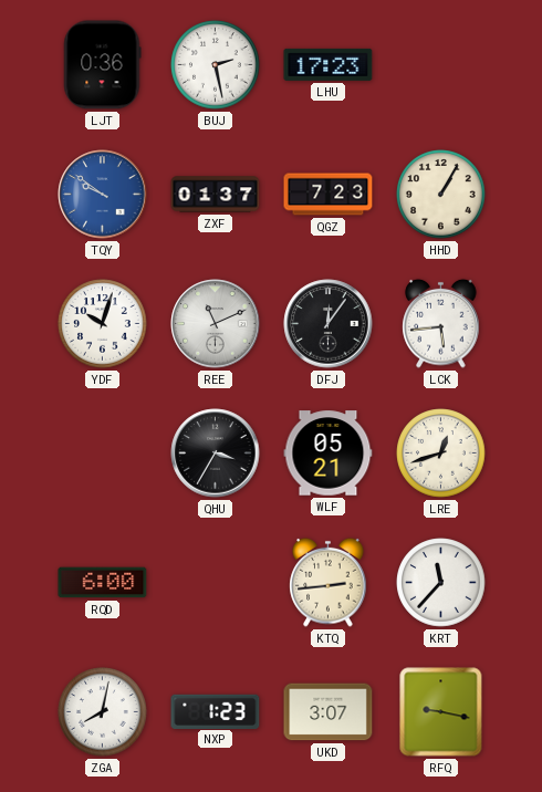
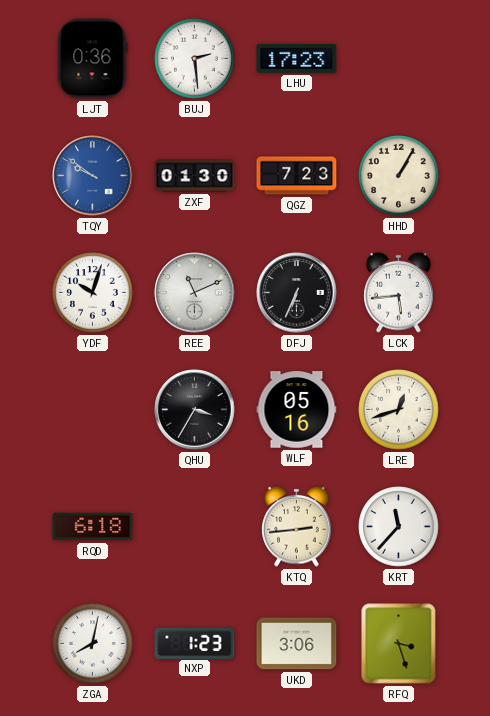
BUJ: 2:28 -> 2:29 (195, 59)
ZXF: 01:37 -> 01:30 (195, 176)
DFJ: 12:06 -> 6:34 (297, 293)
WLF: 05:21 -> 05:16 (297, 410)
RQD: 6:00 -> 6:18 (93, 527)
UKD: 3:07 -> 3:06 (297, 644)
RFQ: 9:17 -> 3:27 (399, 644)
